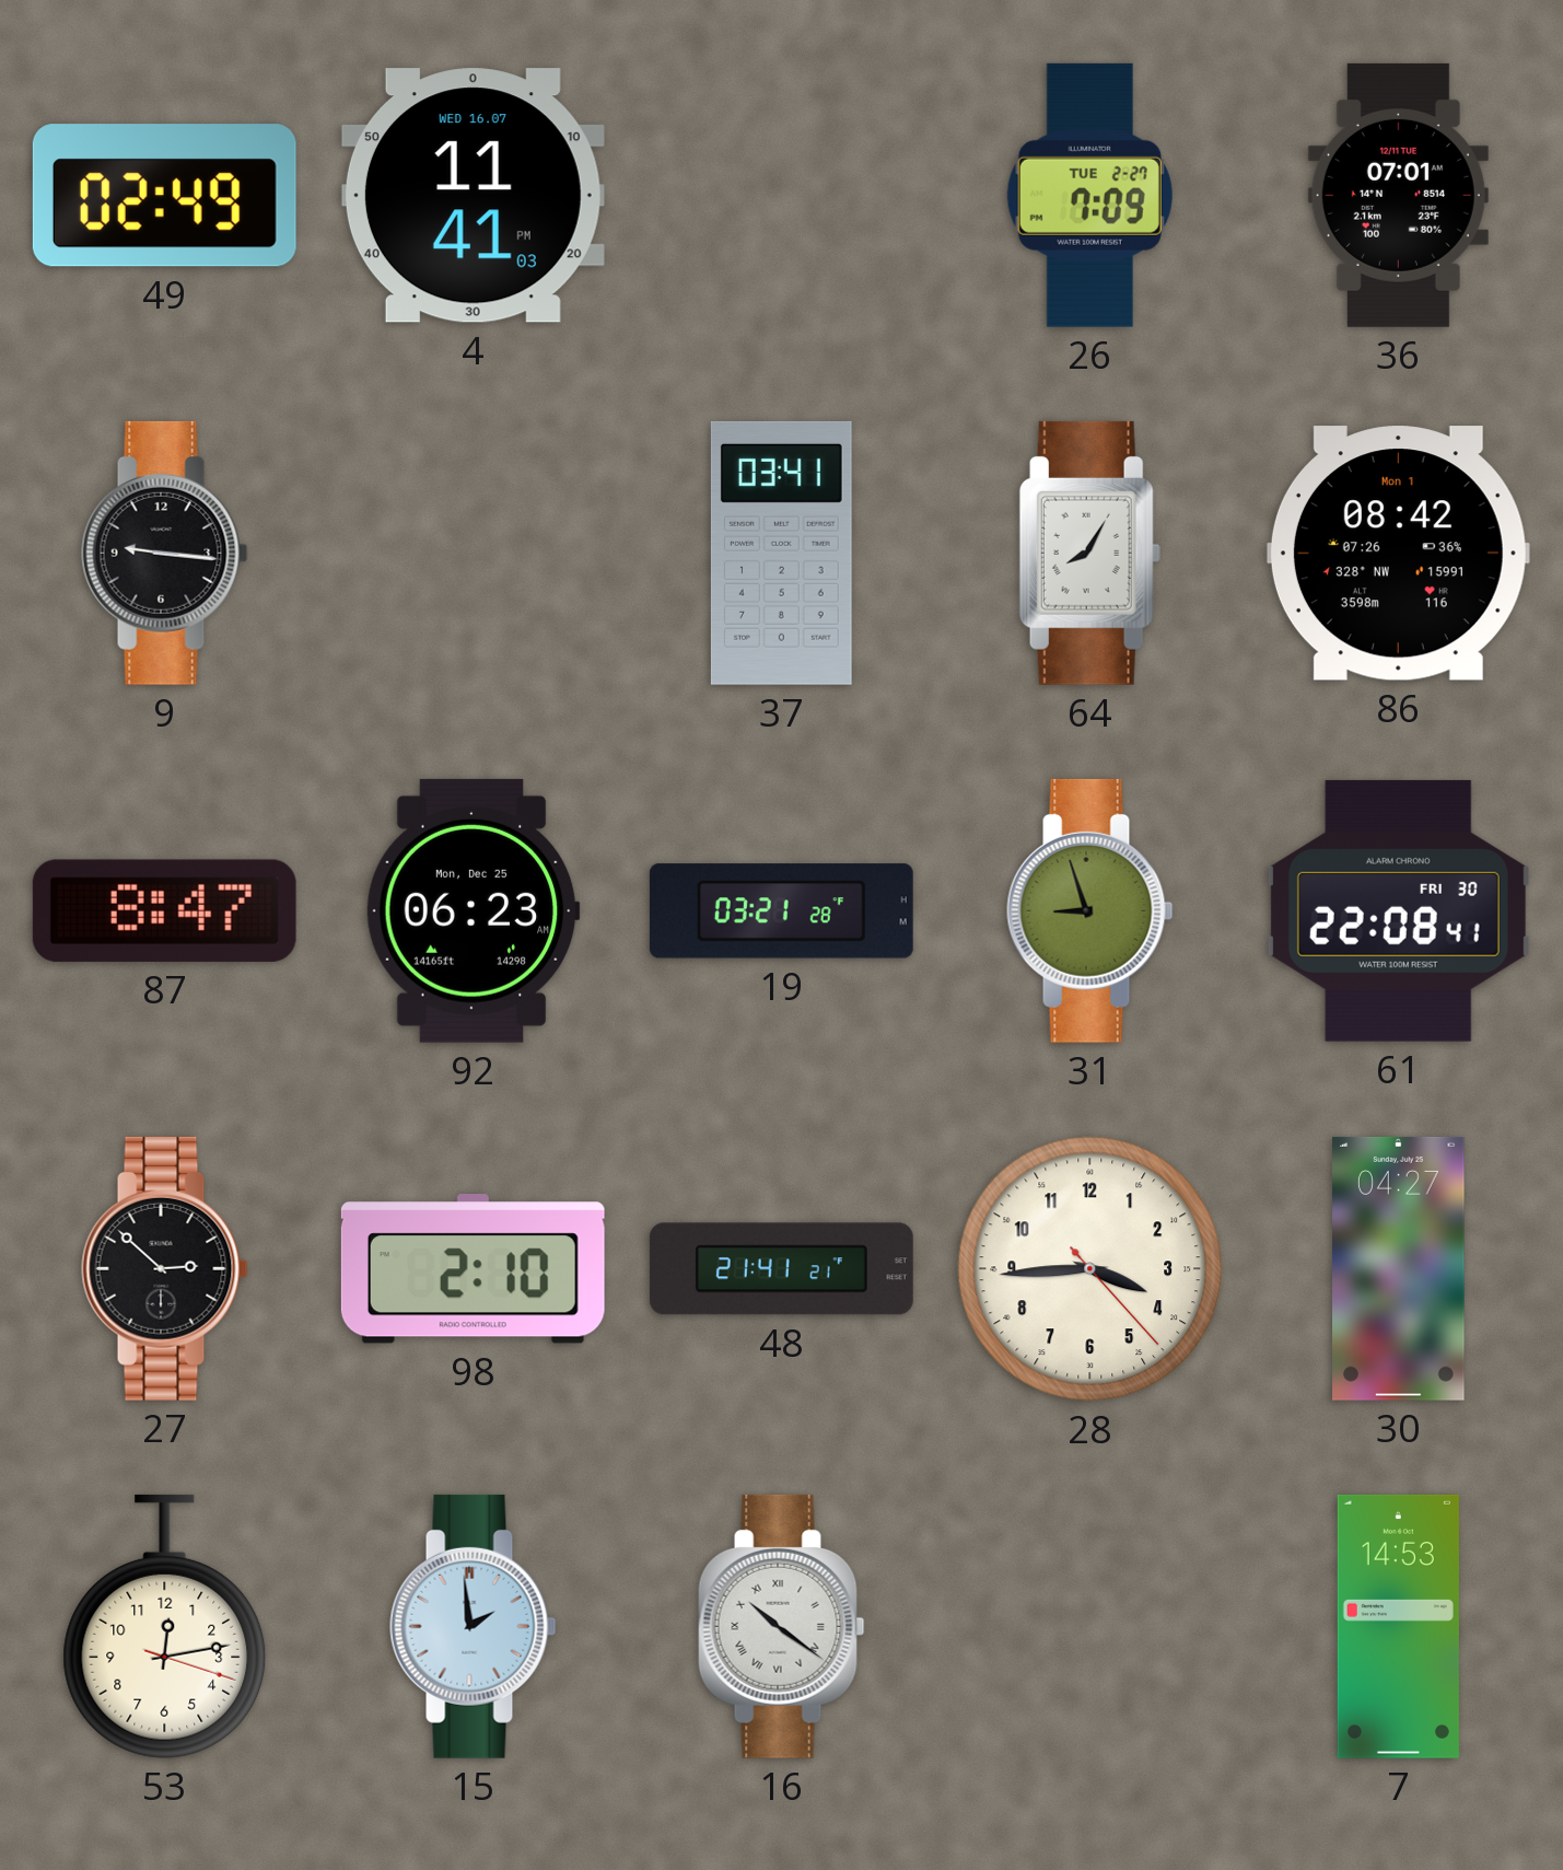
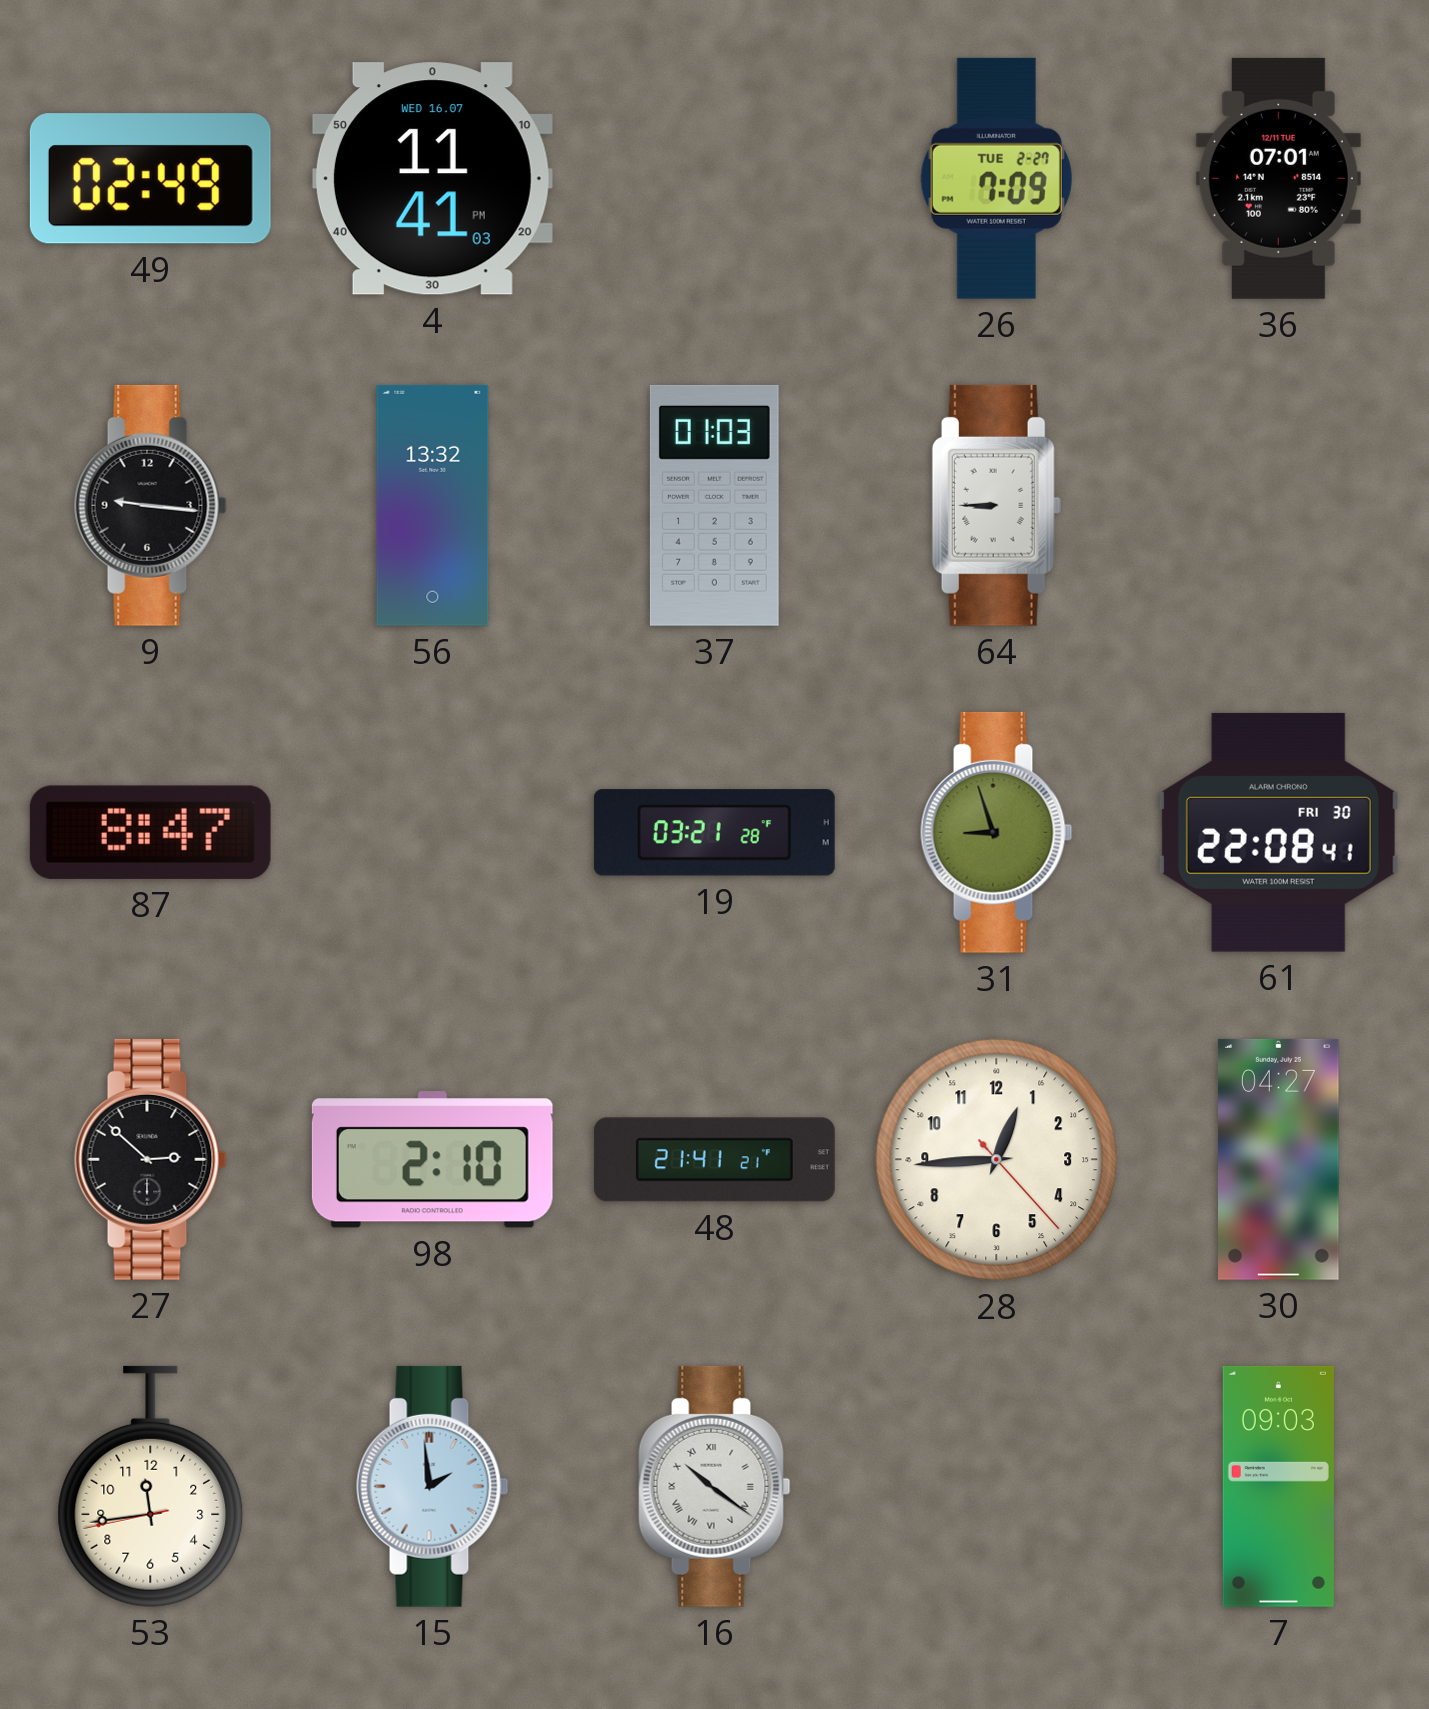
56: none -> 13:32 (433, 505)
37: 03:41 -> 01:03 (714, 505)
64: 8:05 -> 8:45 (996, 505)
86: 08:42 -> none (1398, 554)
92: 06:23 -> none (473, 910)
28: 3:44 -> 12:44 (997, 1160)
53: 12:13 -> 11:43 (151, 1486)
7: 14:53 -> 09:03 (1278, 1486)
